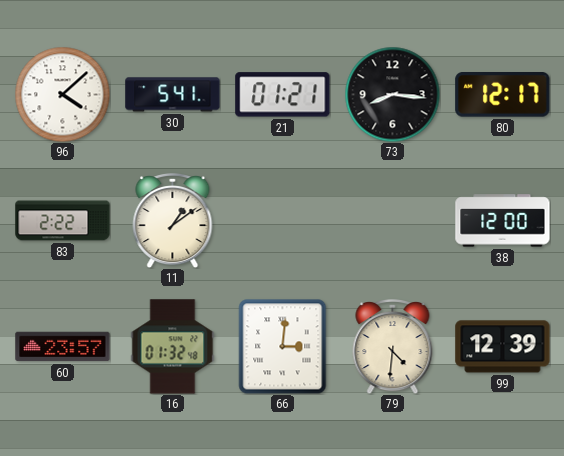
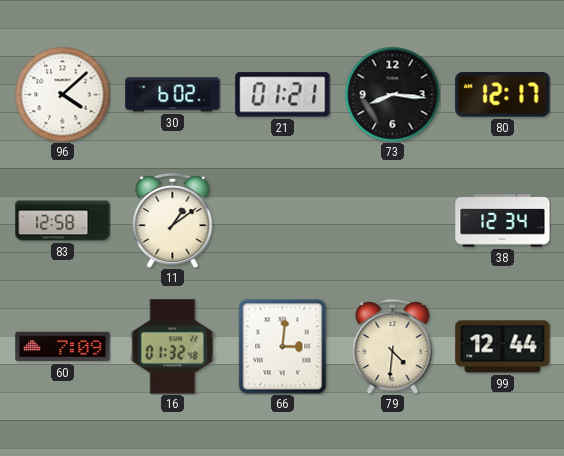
30: 5:41 -> 6:02 (173, 95)
83: 2:22 -> 12:58 (63, 221)
38: 12:00 -> 12:34 (503, 221)
60: 23:57 -> 7:09 (63, 347)
99: 12:39 -> 12:44 (503, 347)
